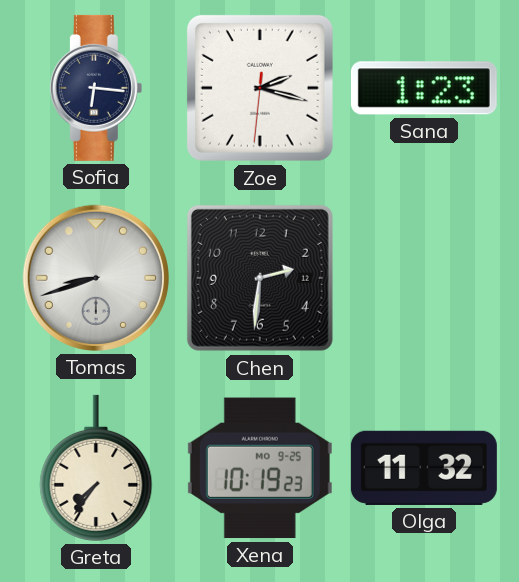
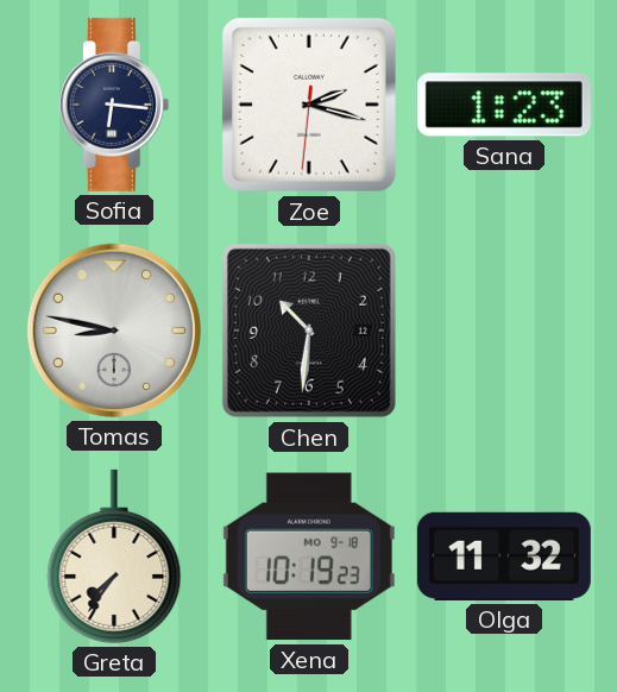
Tomas: 8:42 -> 8:47 (114, 331)
Chen: 2:31 -> 10:31 (309, 331)
Xena date: MO 9-25 -> MO 9-18 (309, 556)
